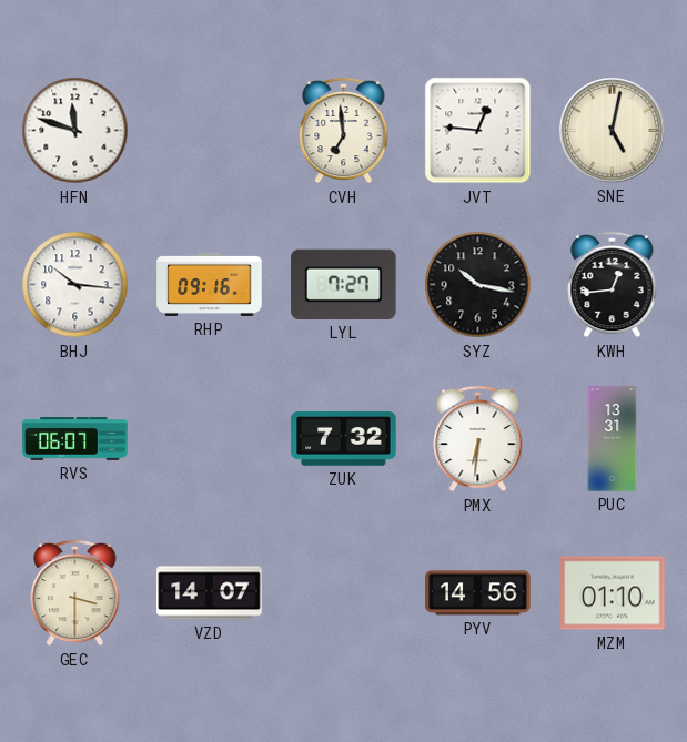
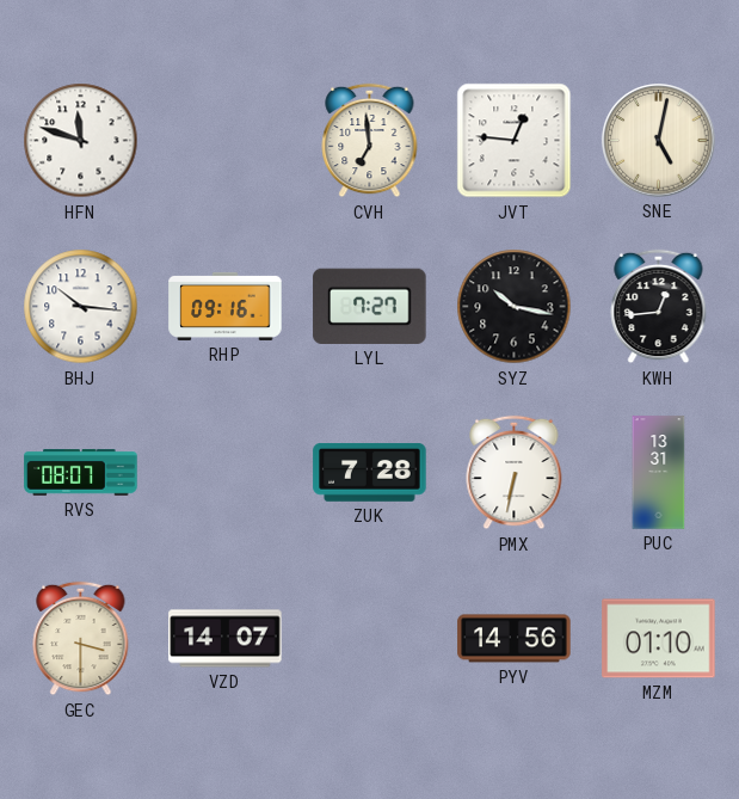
RVS: 06:07 -> 08:07 (81, 473)
ZUK: 7:32 -> 7:28 (370, 473)
PMX: 6:31 -> 6:32 (515, 473)
